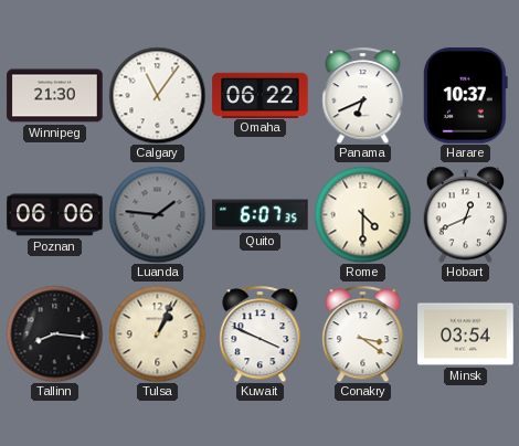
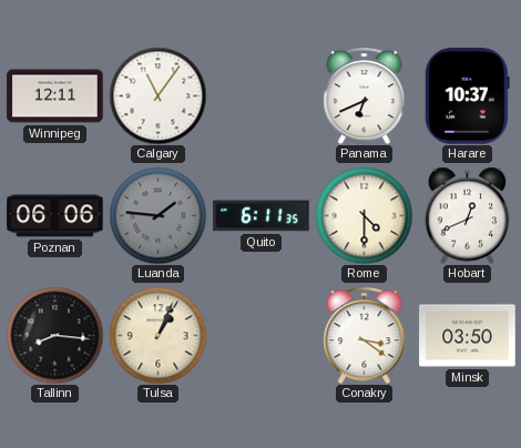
Winnipeg: 21:30 -> 12:11 (55, 96)
Omaha: 06:22 -> none (261, 95)
Quito: 6:07 -> 6:11 (262, 216)
Kuwait: 3:49 -> none (261, 333)
Minsk: 03:54 -> 03:50 (468, 336)
